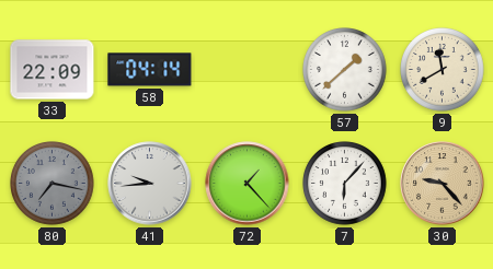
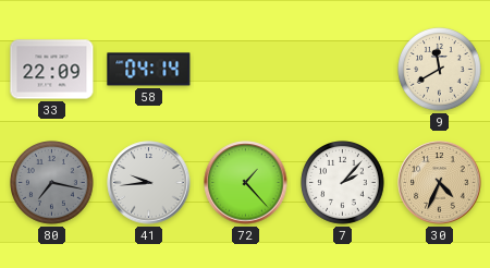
57: 1:38 -> none (345, 70)
7: 6:07 -> 2:07 (343, 183)
30: 9:23 -> 4:34 (440, 183)
